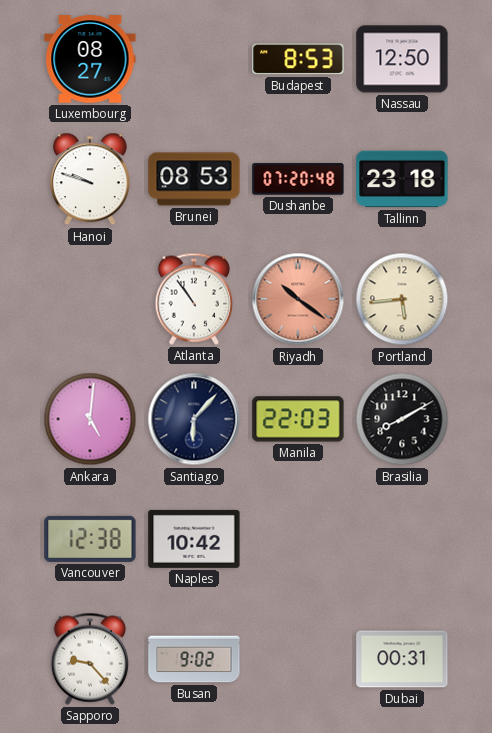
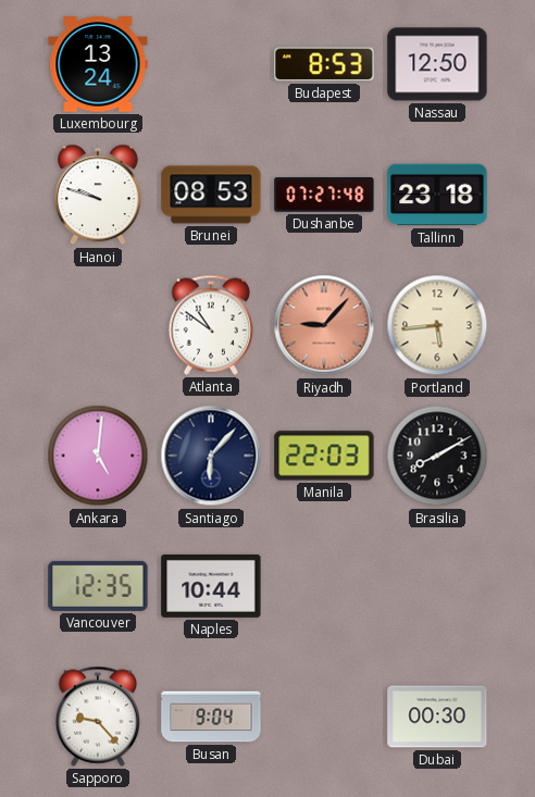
Luxembourg: 08:27 -> 13:24 (98, 64)
Dushanbe: 07:20 -> 07:27 (324, 195)
Atlanta: 10:54 -> 10:51 (211, 325)
Riyadh: 10:21 -> 9:07 (324, 325)
Vancouver: 12:38 -> 12:35 (98, 586)
Naples: 10:42 -> 10:44 (211, 586)
Busan: 9:02 -> 9:04 (211, 717)
Dubai: 00:31 -> 00:30 (437, 717)
